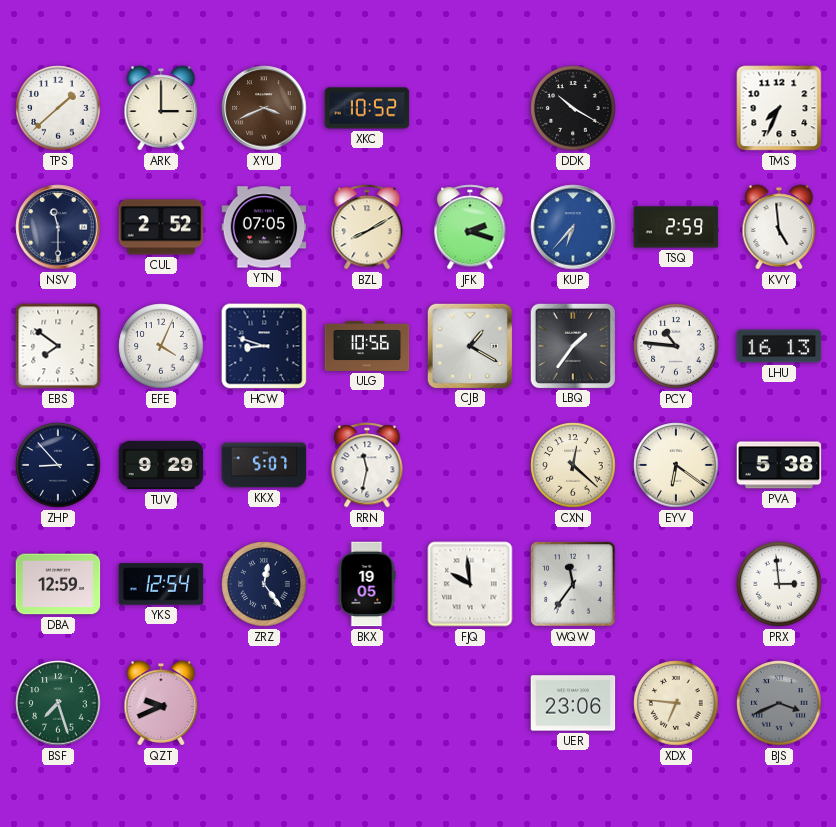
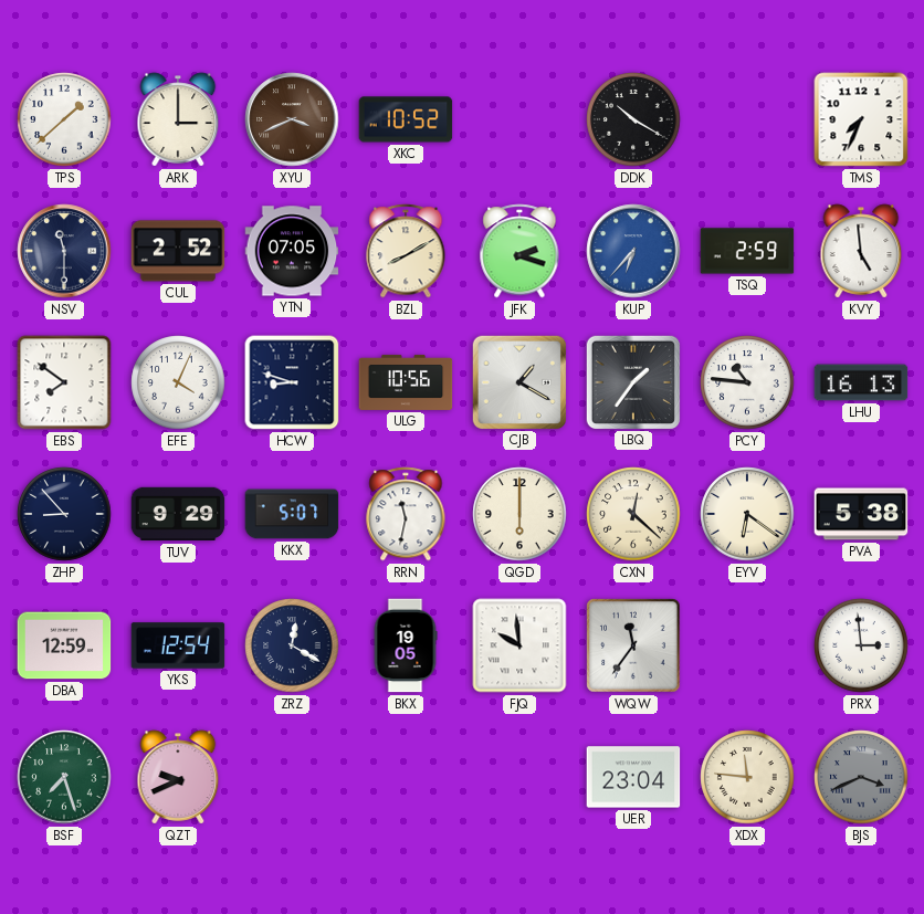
QGD: none -> 6:00 (519, 514)
ZRZ: 12:24 -> 12:20 (292, 645)
UER: 23:06 -> 23:04 (633, 777)
XDX: 6:46 -> 11:46 (747, 777)
